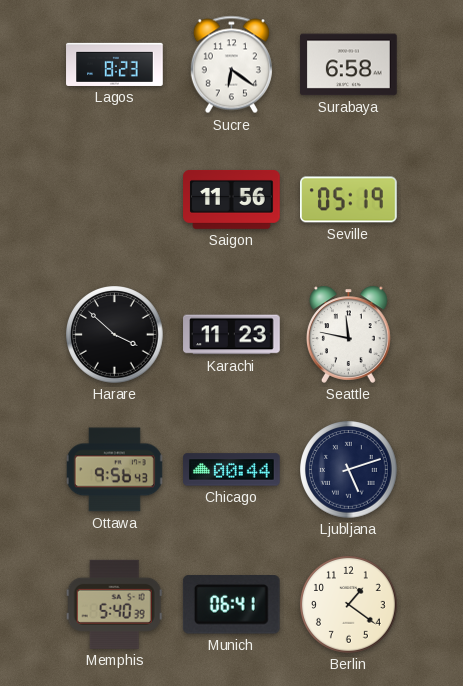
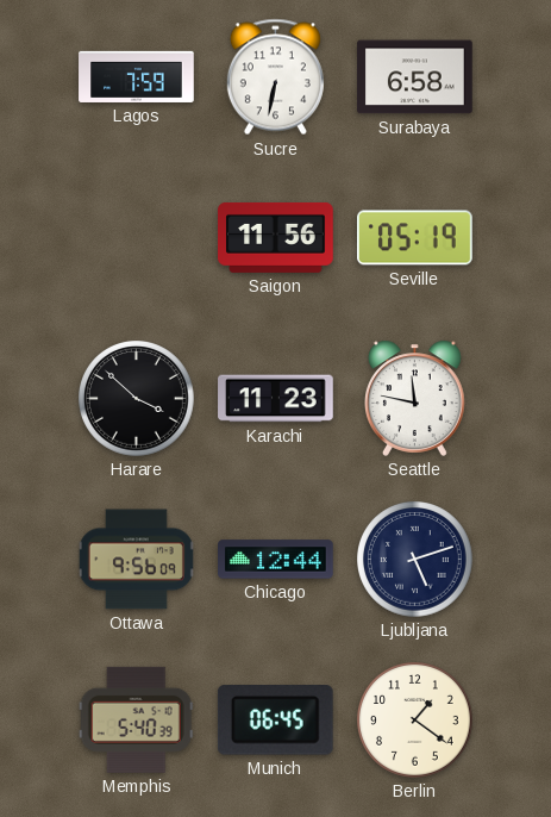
Lagos: 8:23 -> 7:59 (137, 76)
Sucre: 6:21 -> 6:32 (275, 77)
Ottawa: 9:56:43 -> 9:56:09 (136, 560)
Chicago: 00:44 -> 12:44 (276, 560)
Munich: 06:41 -> 06:45 (275, 721)
